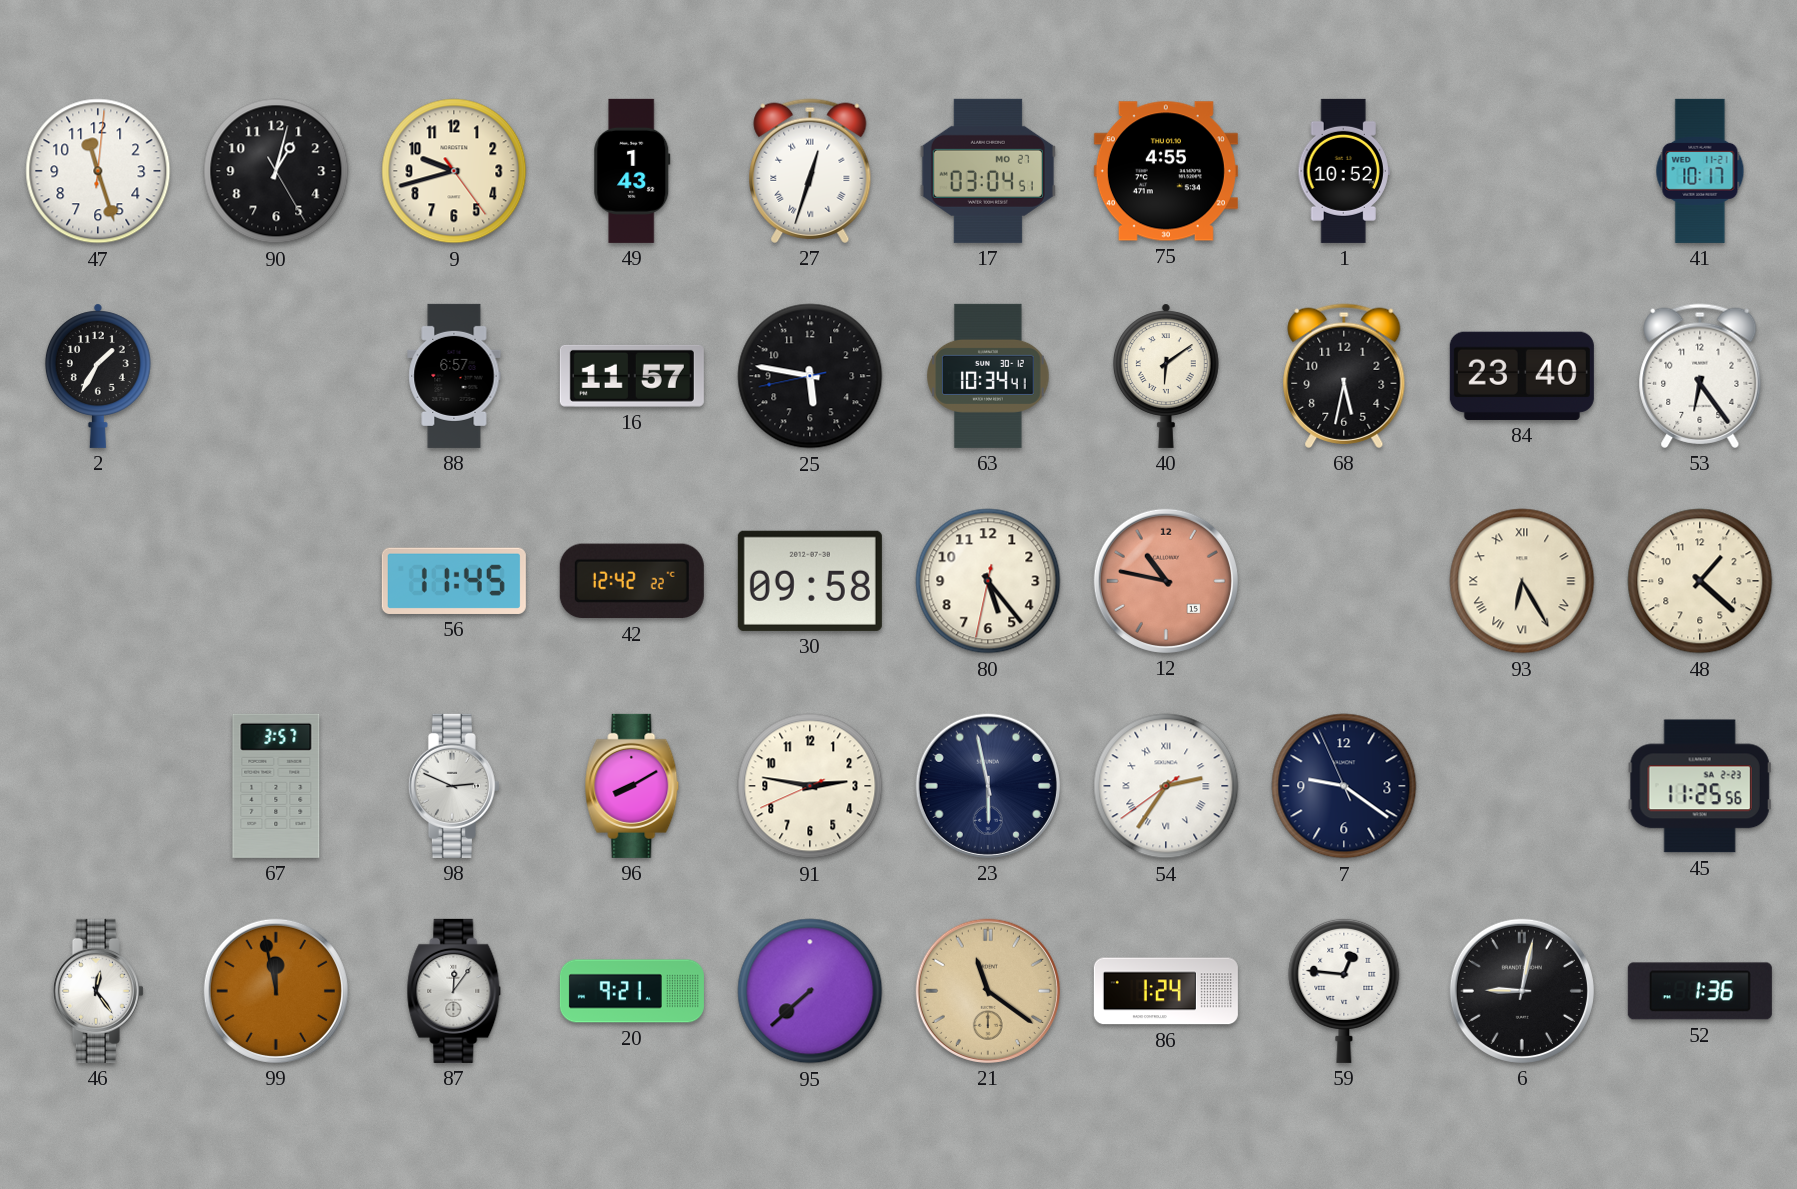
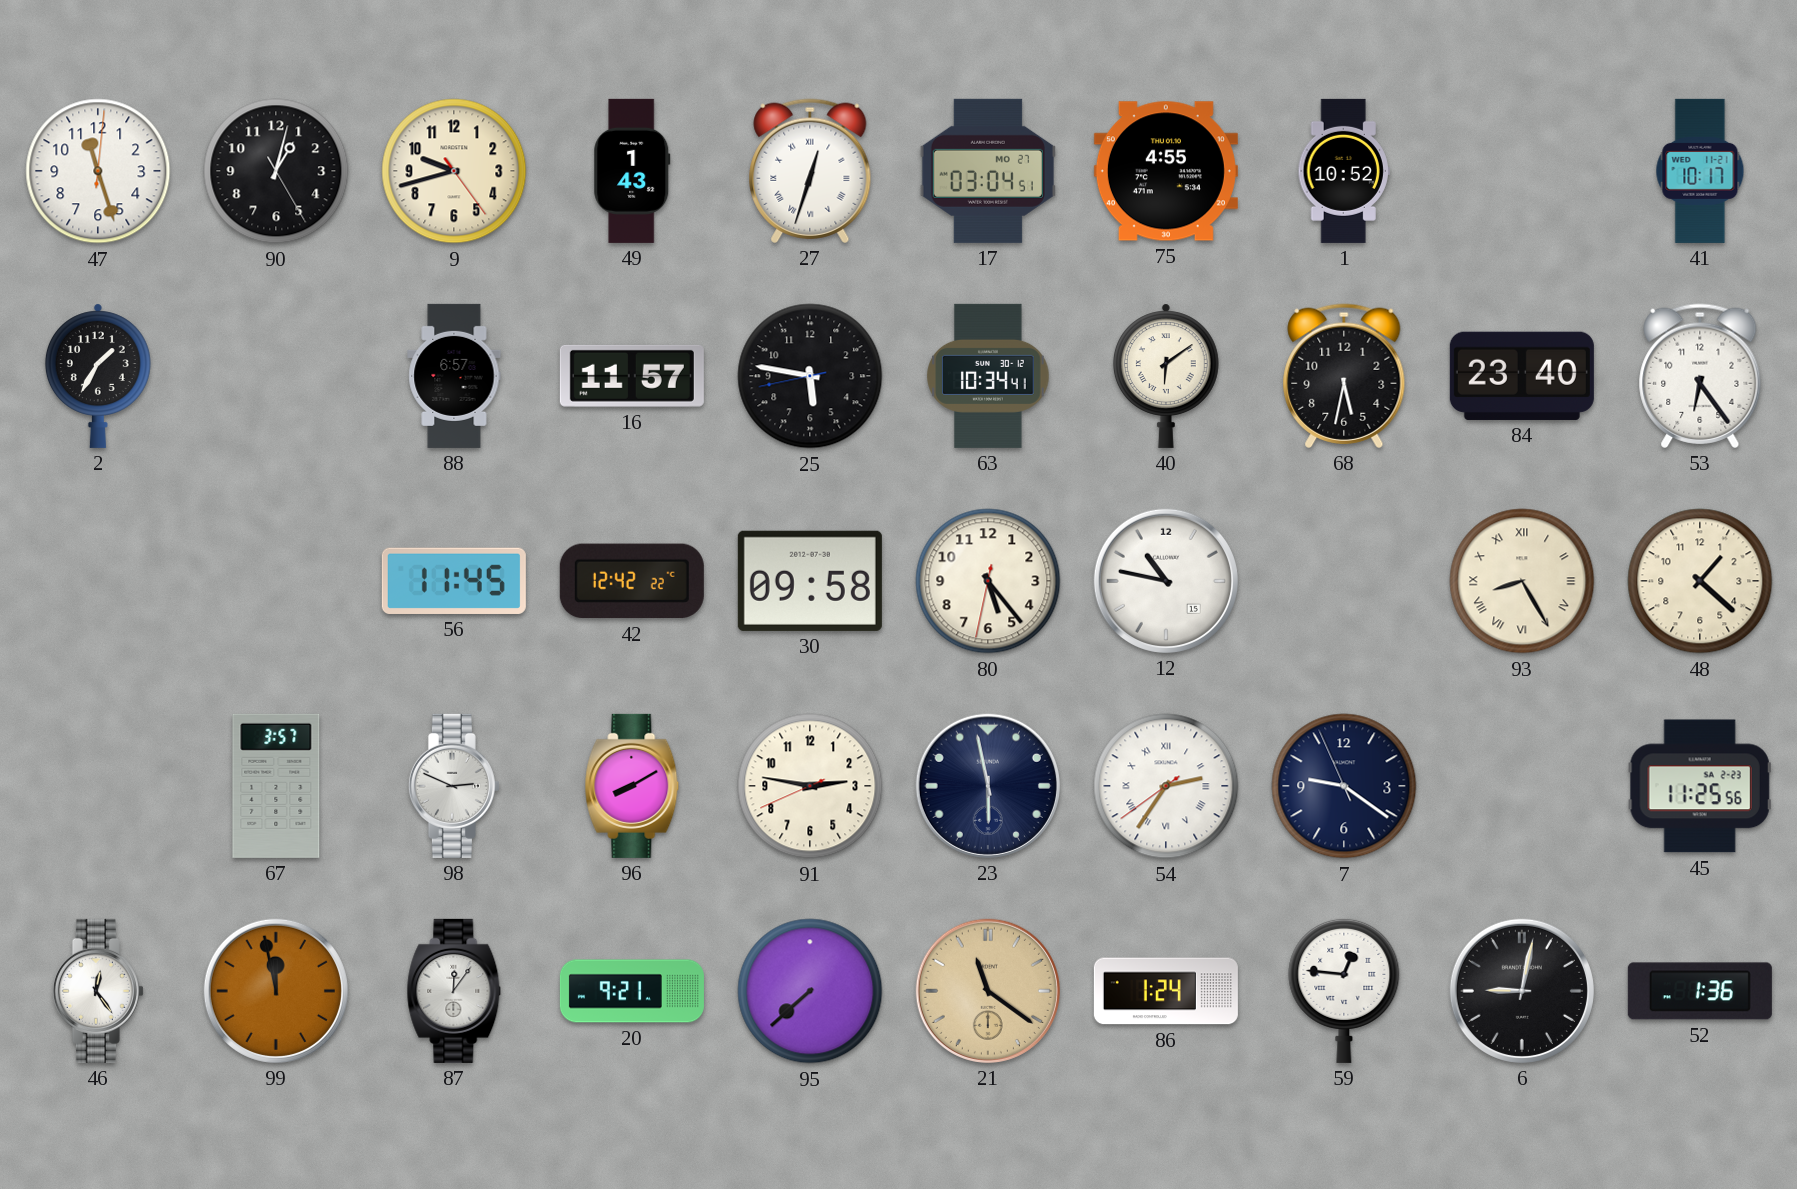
12 dial: salmon -> white (1166, 581)
93: 6:25 -> 8:25 (1522, 581)
